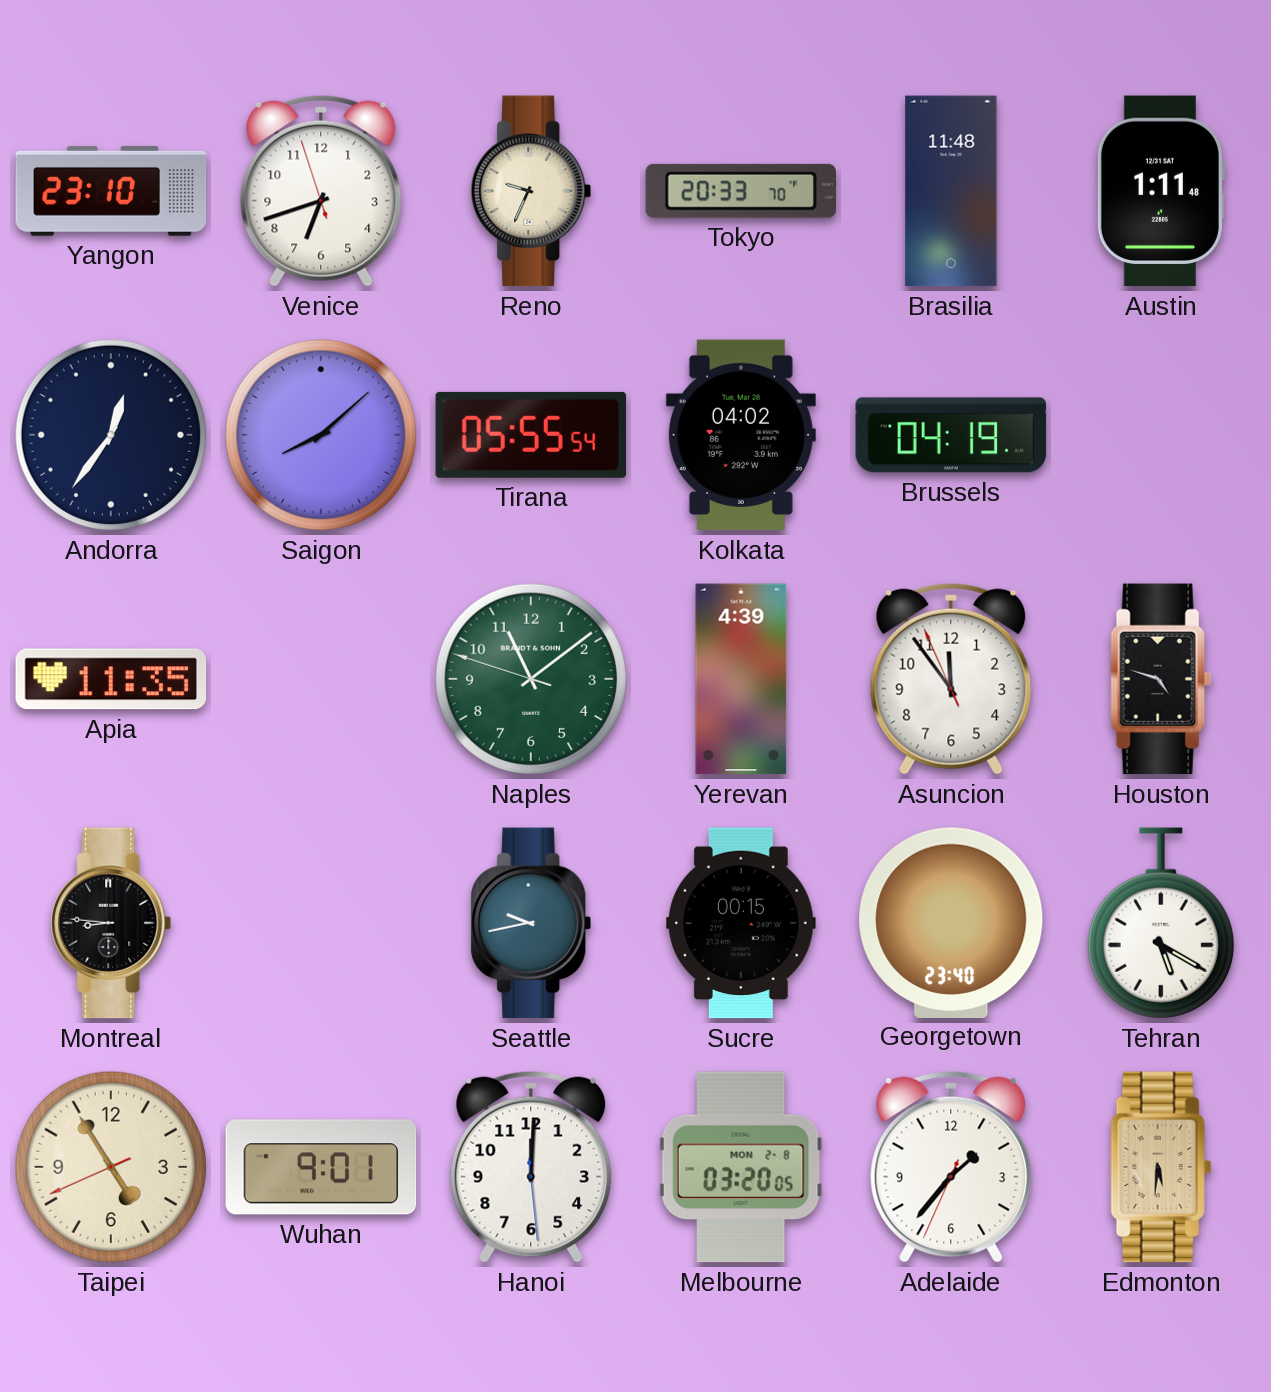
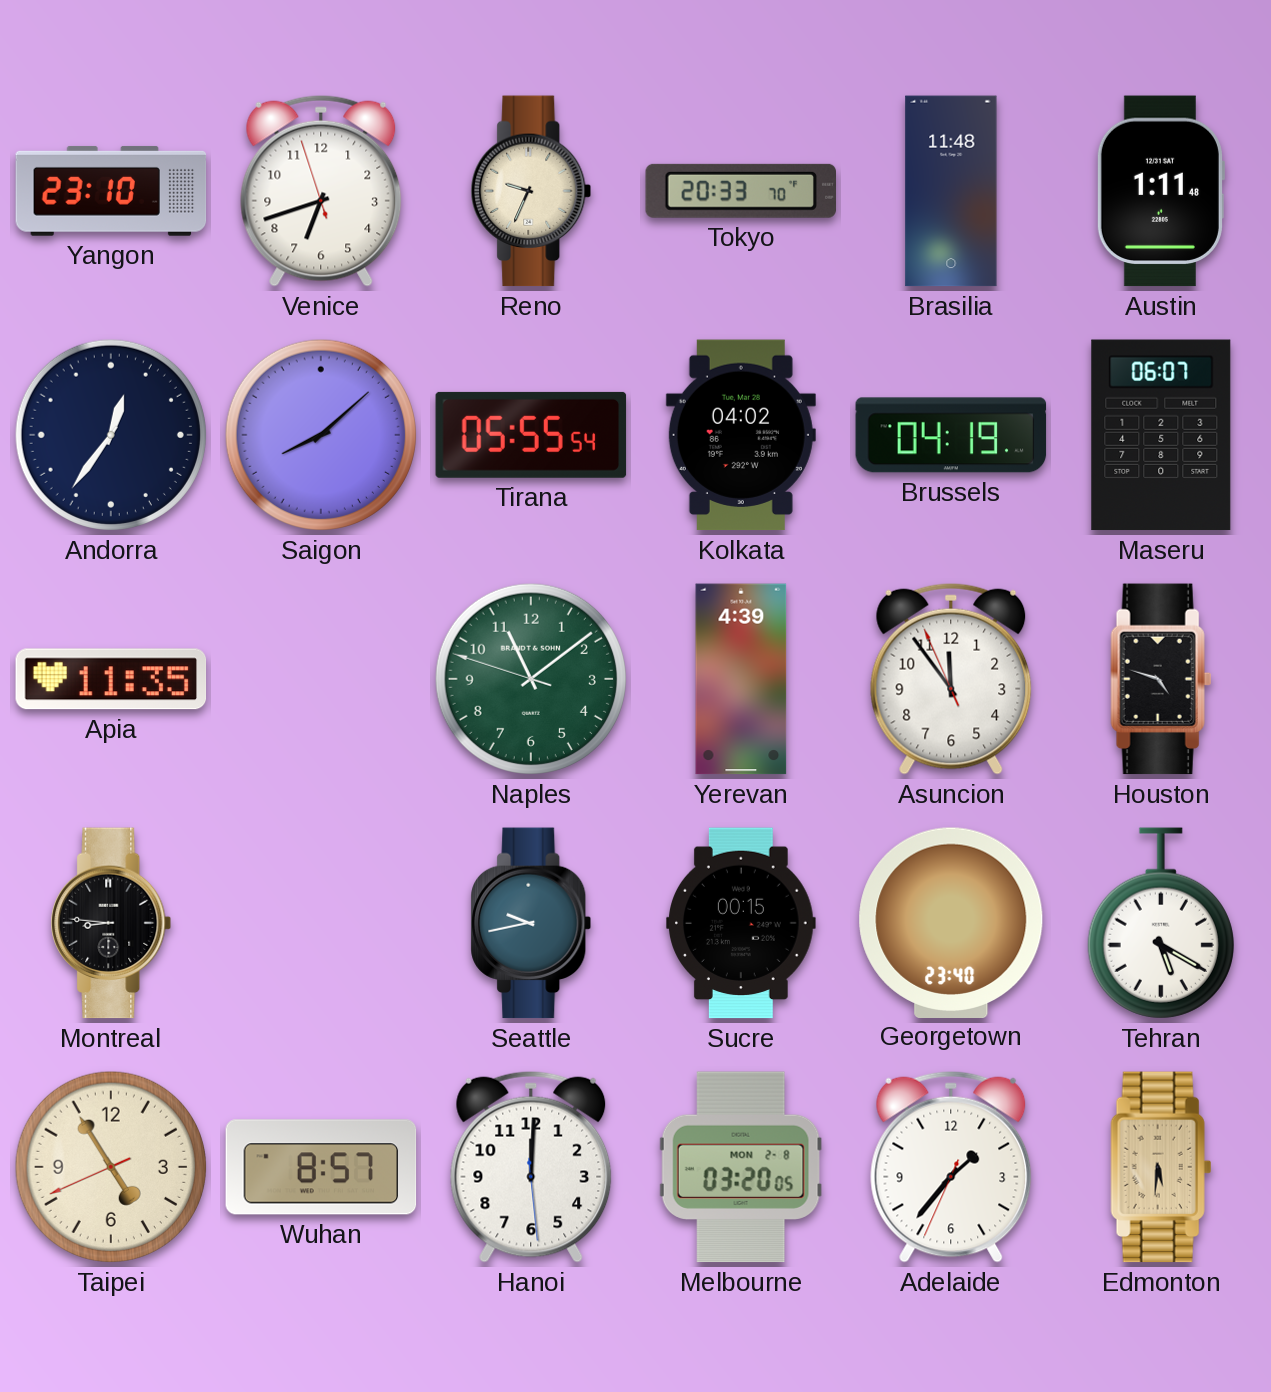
Maseru: none -> 06:07 (1161, 435)
Wuhan: 9:01 -> 8:57 (321, 1167)
